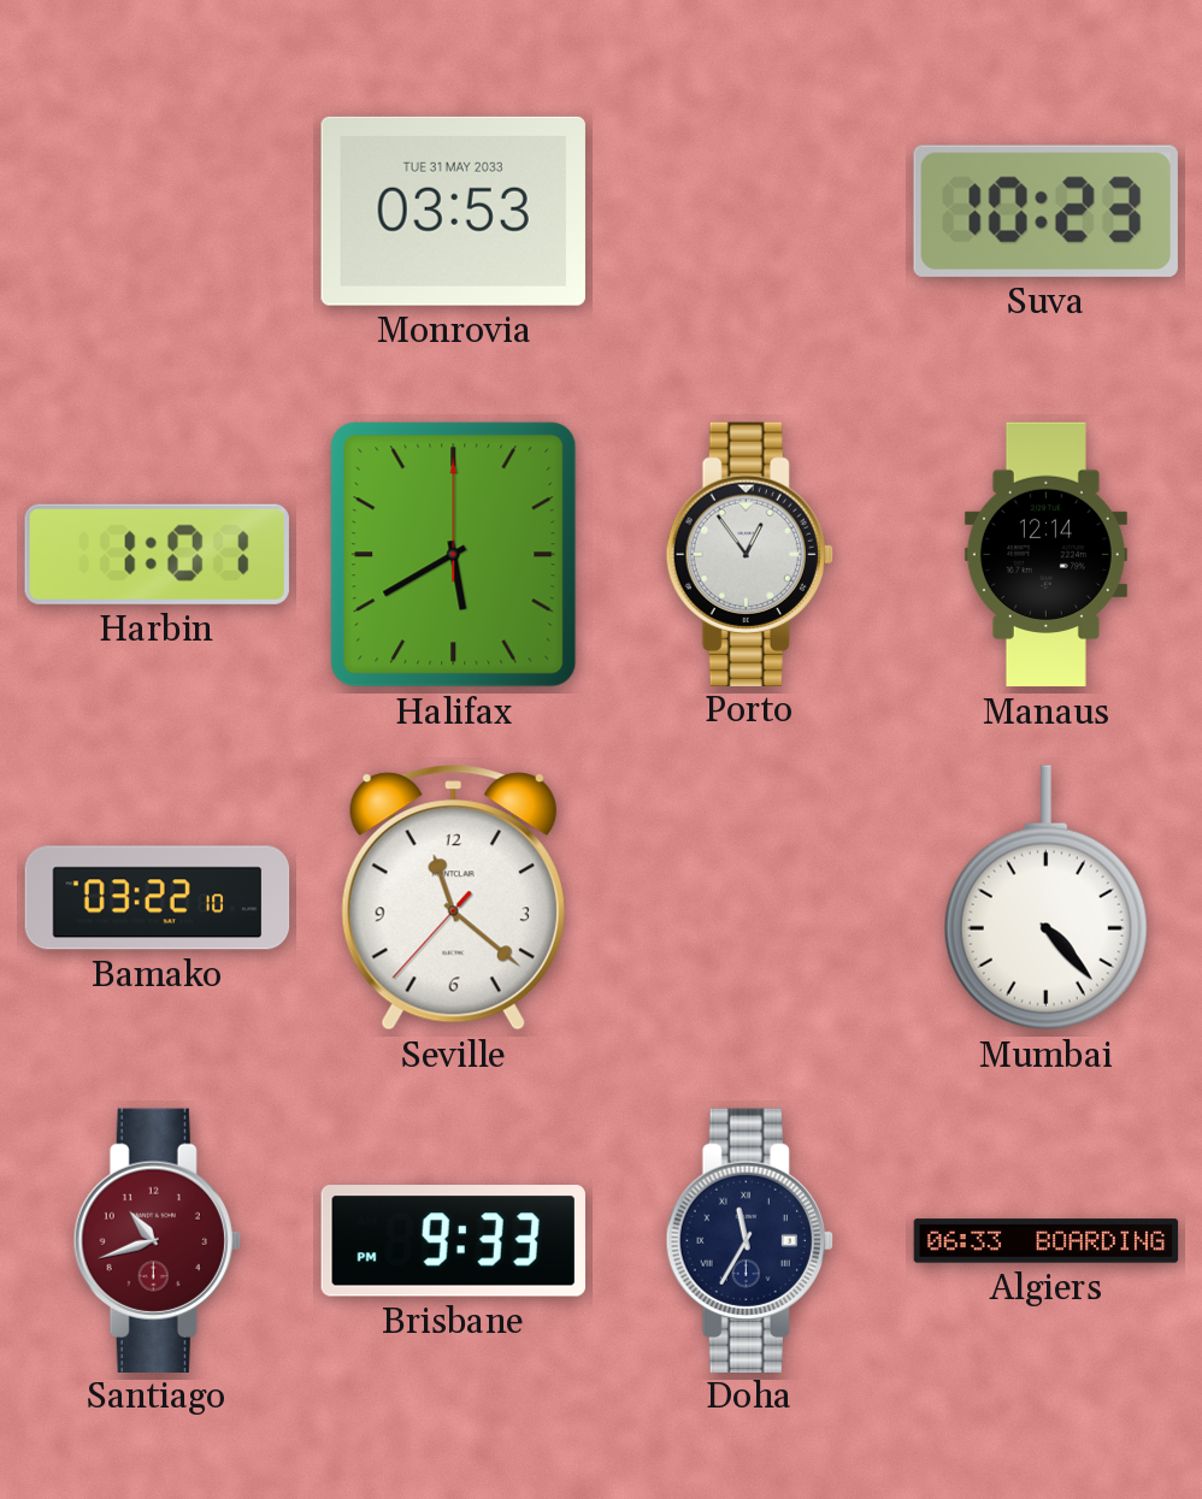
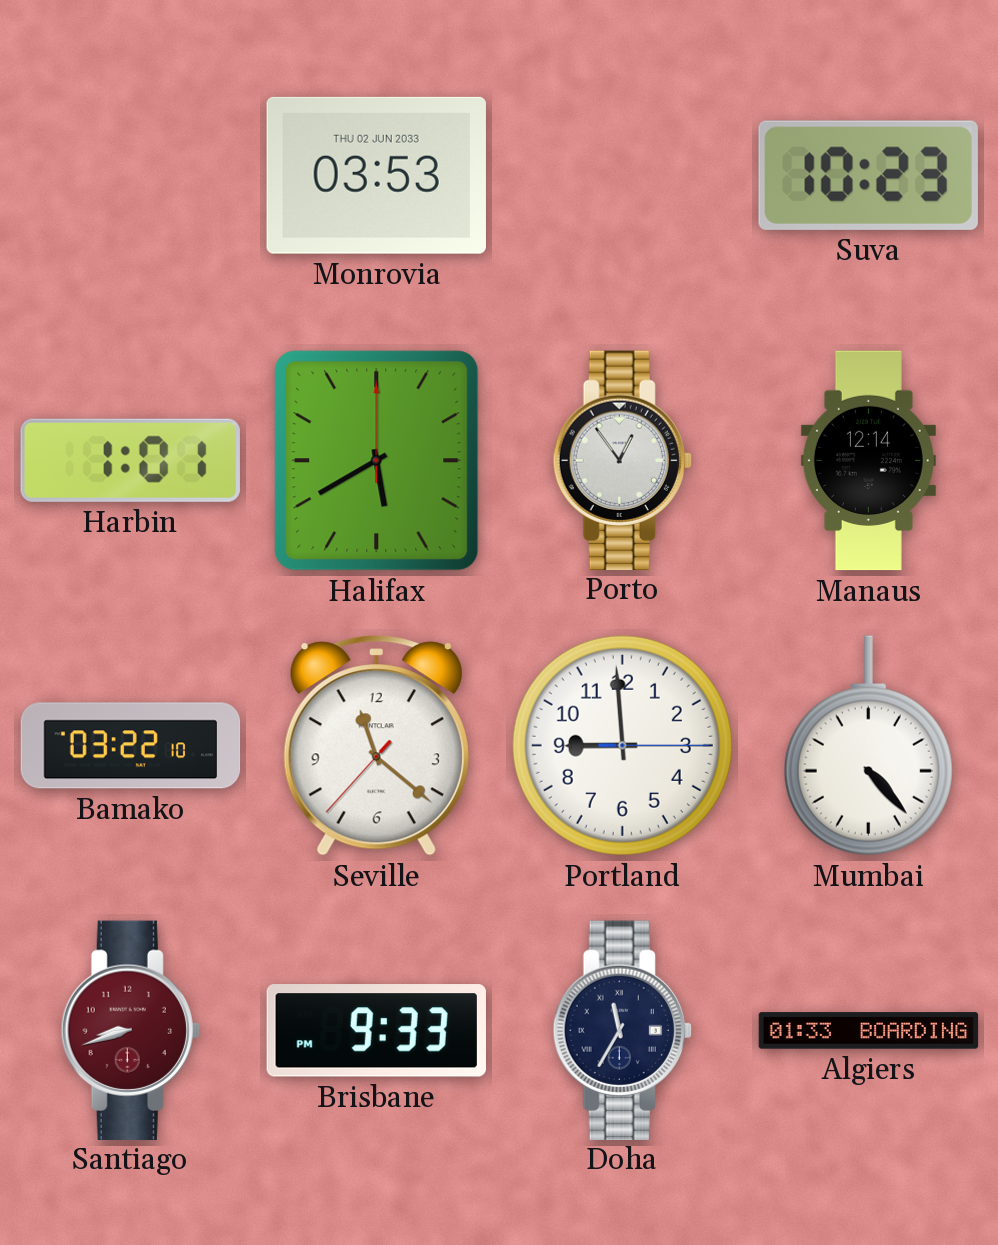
Monrovia date: TUE 31 MAY 2033 -> THU 02 JUN 2033 (376, 175)
Portland: none -> 8:59 (622, 745)
Santiago: 10:42 -> 8:42 (130, 1030)
Algiers: 06:33 -> 01:33 (869, 1031)
